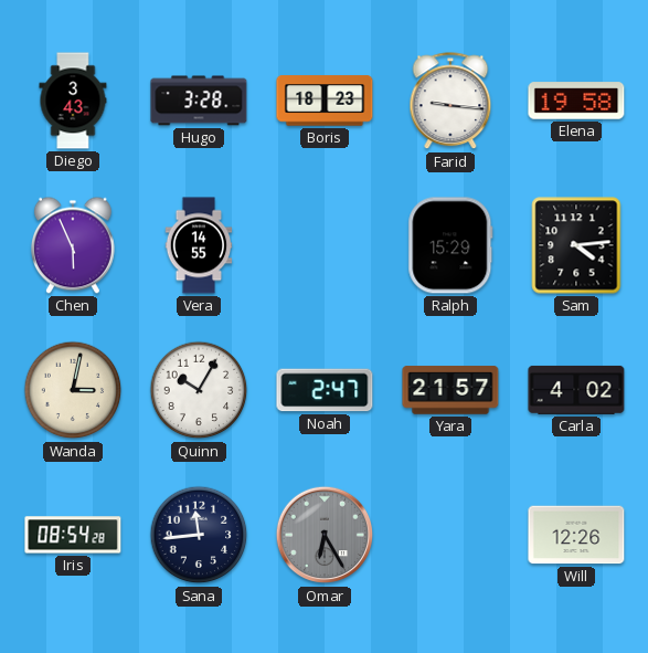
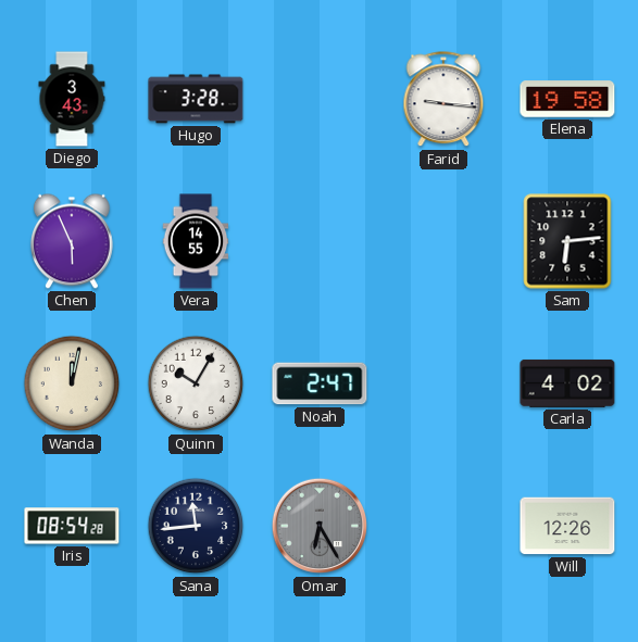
Boris: 18:23 -> none (325, 101)
Ralph: 15:29 -> none (450, 245)
Sam: 4:14 -> 6:14 (567, 241)
Wanda: 3:02 -> 12:02 (72, 383)
Yara: 21:57 -> none (450, 390)
